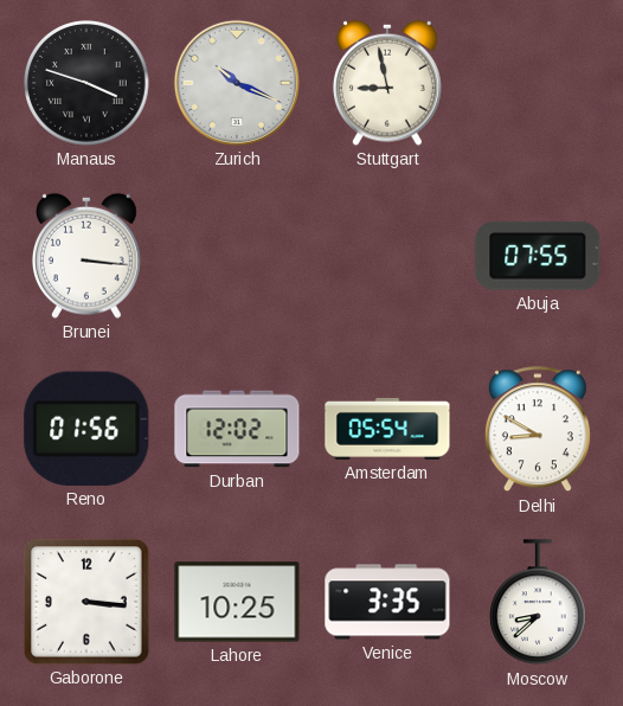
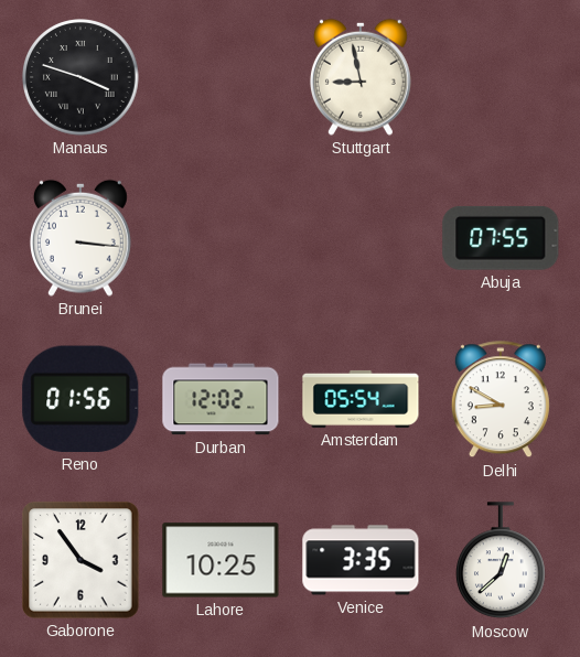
Zurich: 10:19 -> none (237, 83)
Gaborone: 3:16 -> 3:54 (80, 560)
Moscow: 8:38 -> 12:38 (502, 561)
